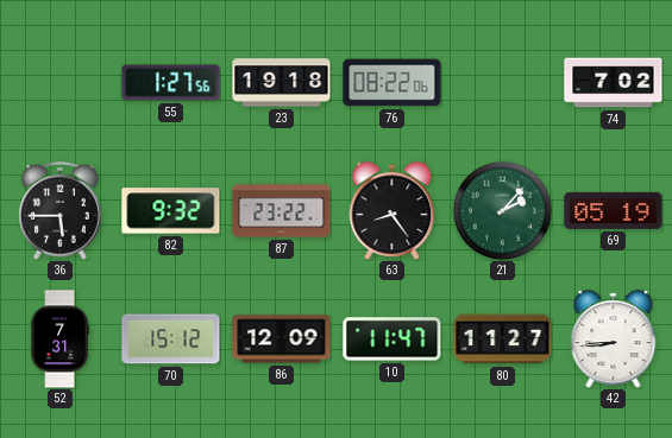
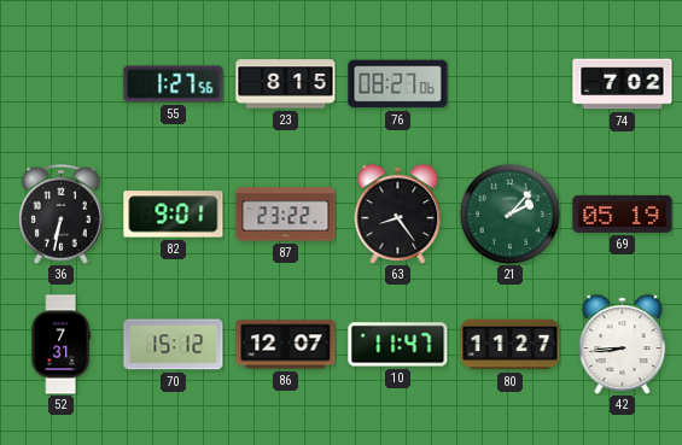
23: 19:18 -> 8:15 (286, 84)
76: 08:22 -> 08:27 (398, 84)
36: 5:45 -> 6:32 (62, 215)
82: 9:32 -> 9:01 (174, 215)
86: 12:09 -> 12:07 (286, 345)
